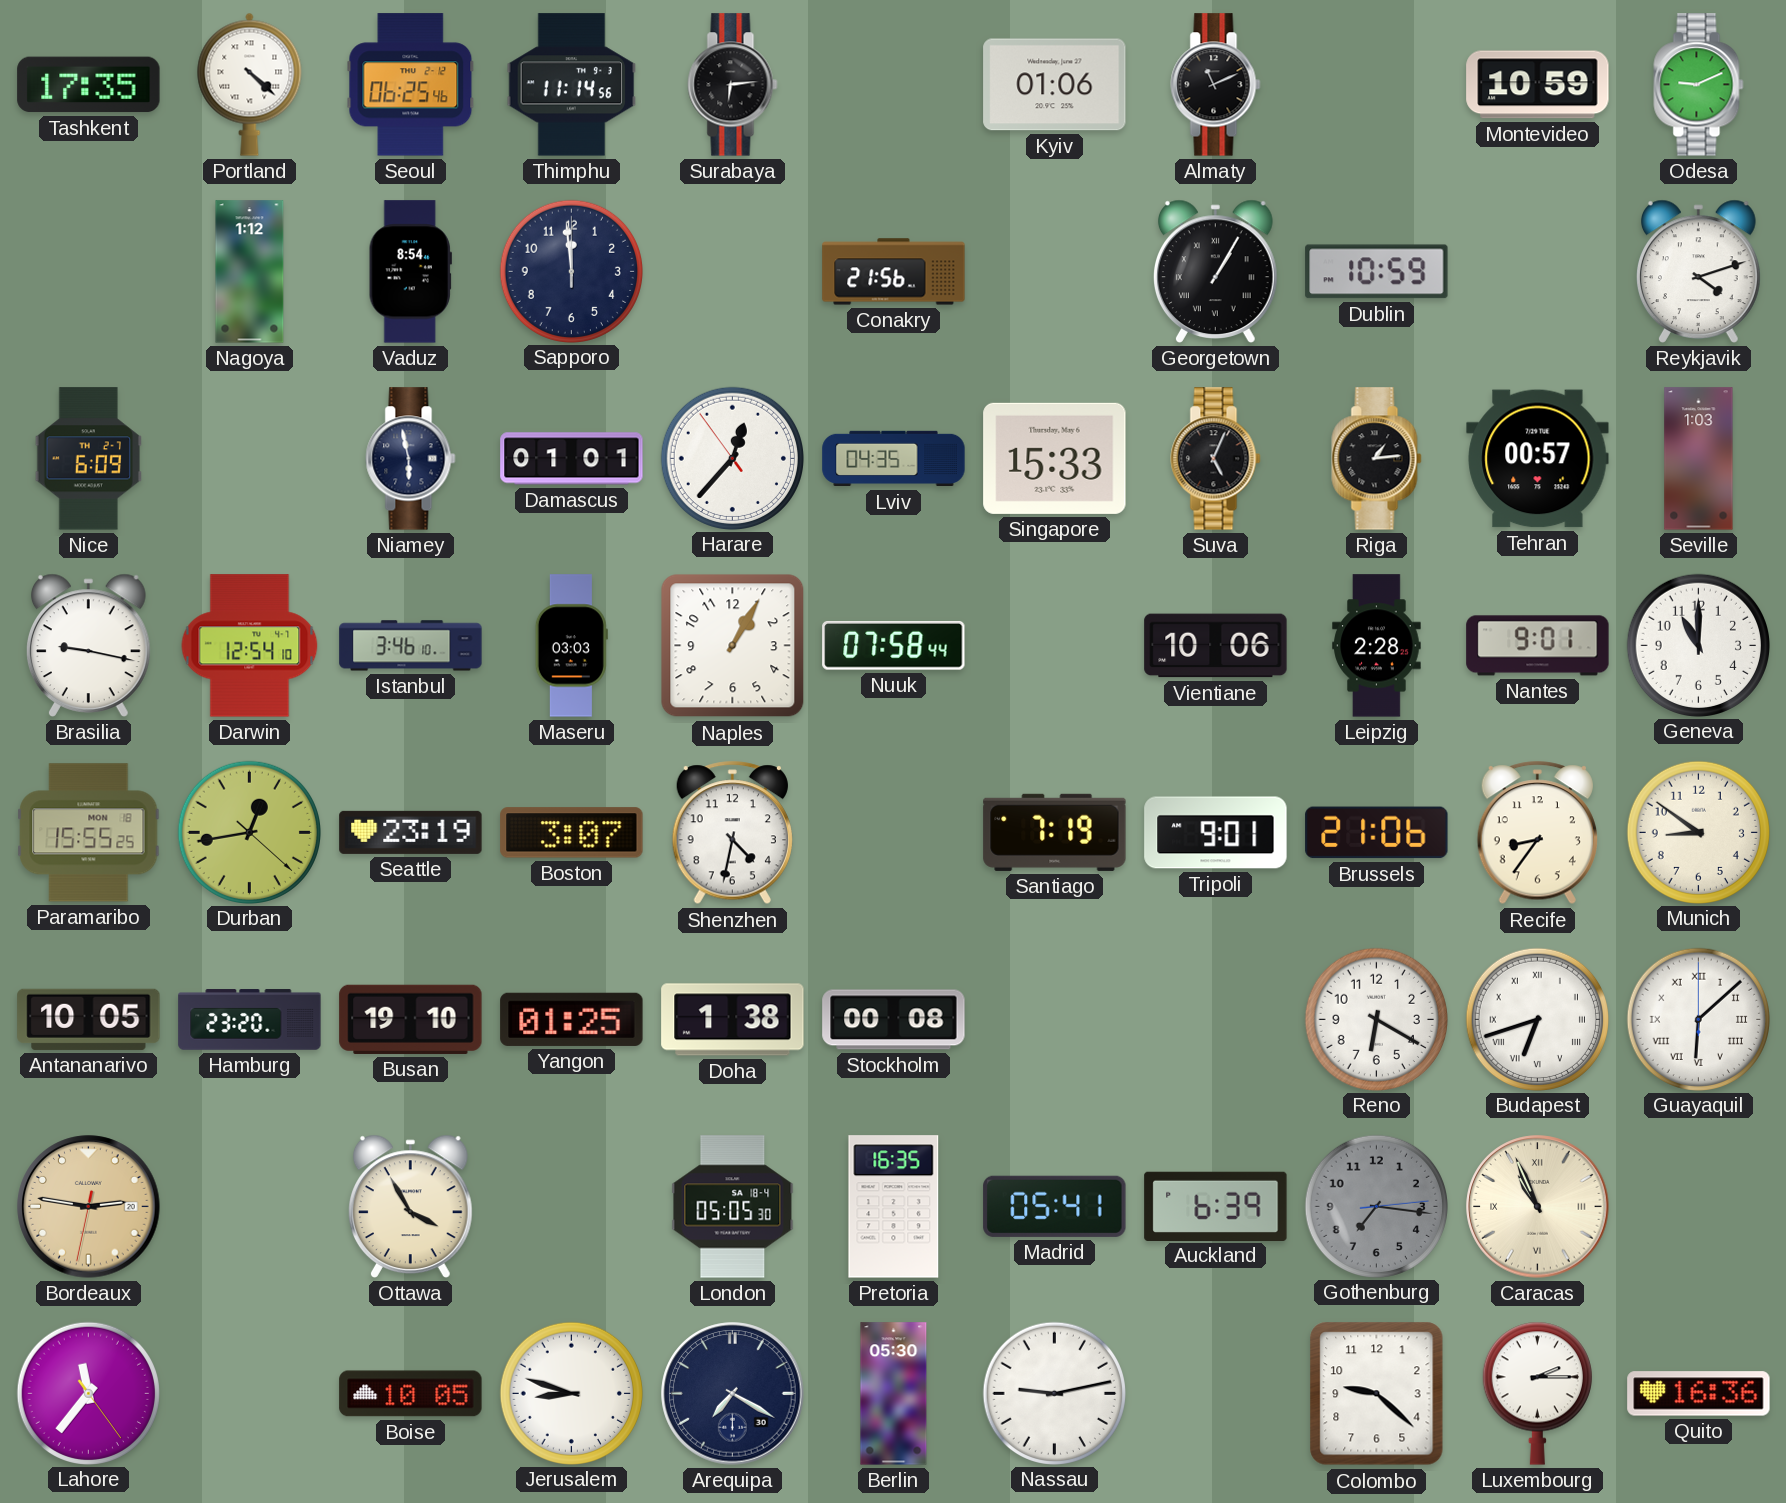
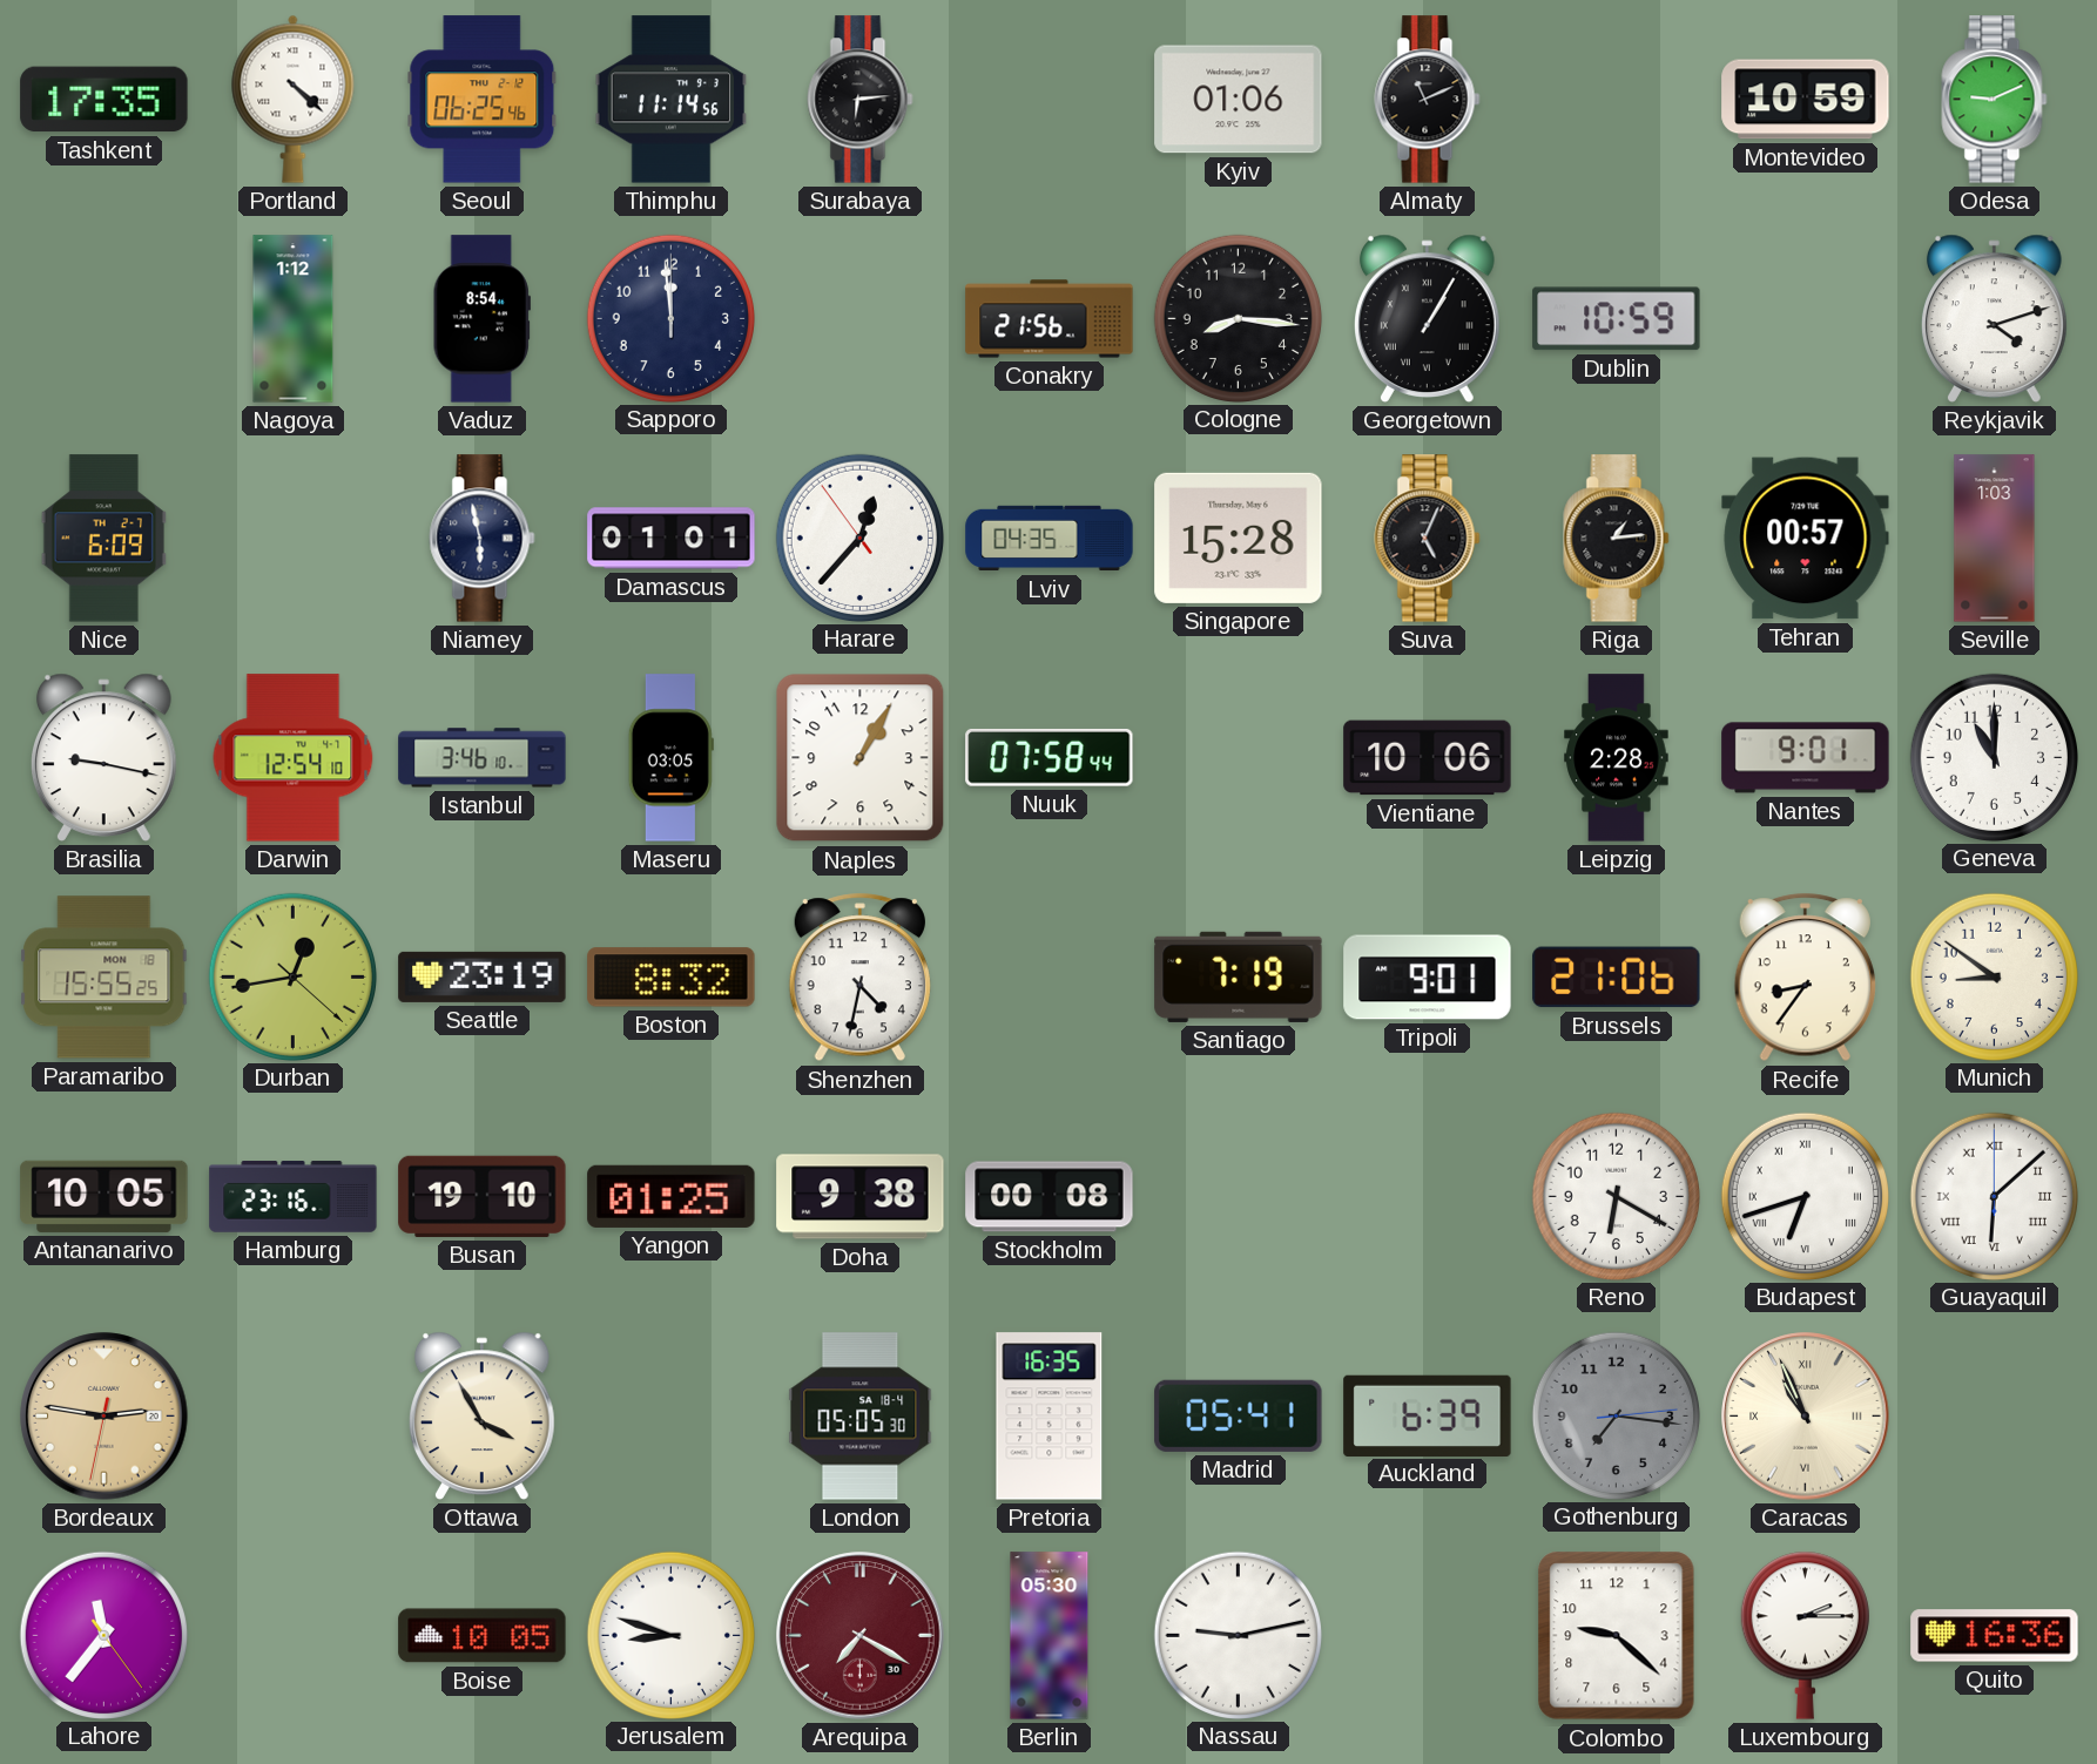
Cologne: none -> 8:16 (1238, 318)
Singapore: 15:33 -> 15:28 (1239, 538)
Maseru: 03:03 -> 03:05 (670, 758)
Boston: 3:07 -> 8:32 (672, 978)
Hamburg: 23:20 -> 23:16 (294, 1197)
Doha: 1:38 -> 9:38 (861, 1197)
Arequipa dial: navy -> burgundy (861, 1636)
